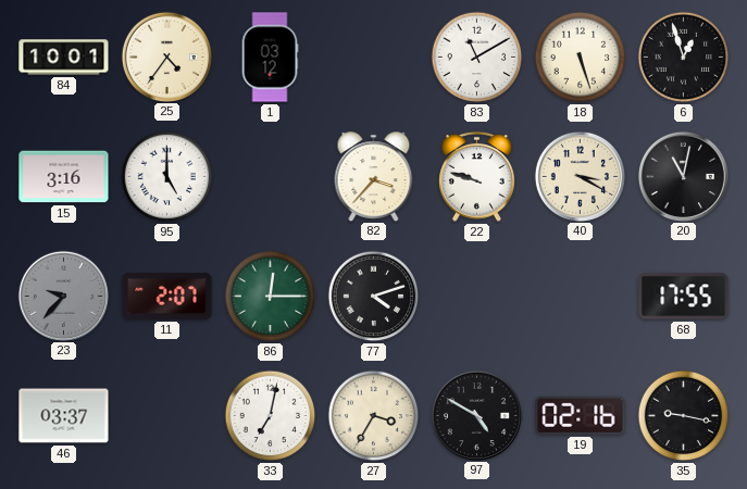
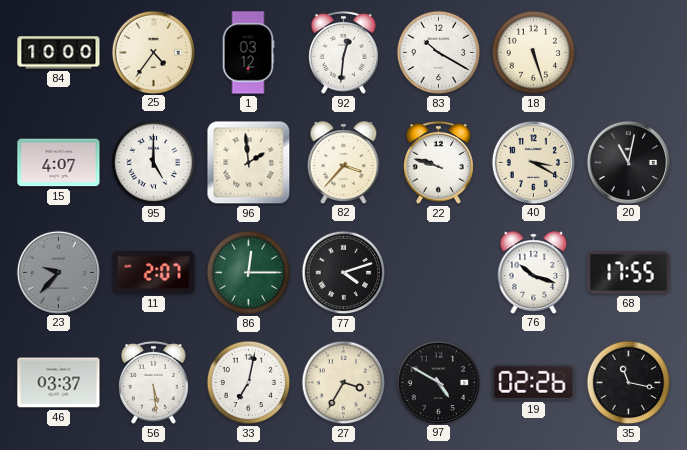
84: 10:01 -> 10:00 (59, 53)
92: none -> 12:31 (344, 52)
83: 11:10 -> 10:20 (439, 53)
6: 12:57 -> none (684, 58)
15: 3:16 -> 4:07 (59, 163)
96: none -> 1:59 (249, 163)
76: none -> 10:18 (534, 272)
56: none -> 5:29 (154, 382)
19: 02:16 -> 02:26 (534, 382)
35: 9:17 -> 11:17 (629, 383)
